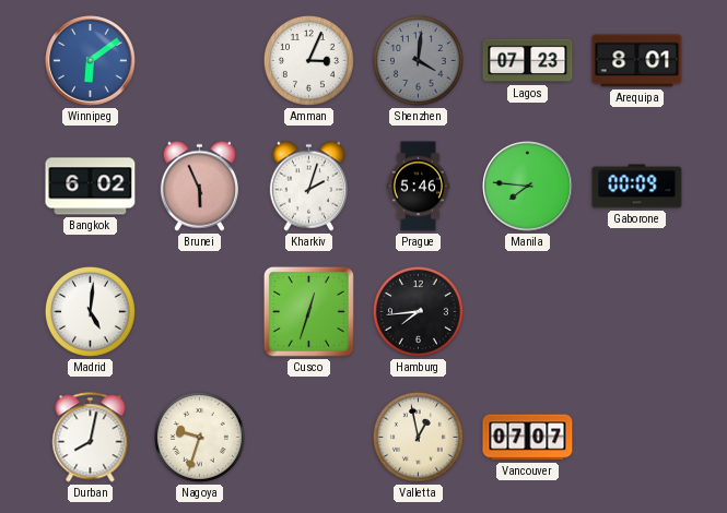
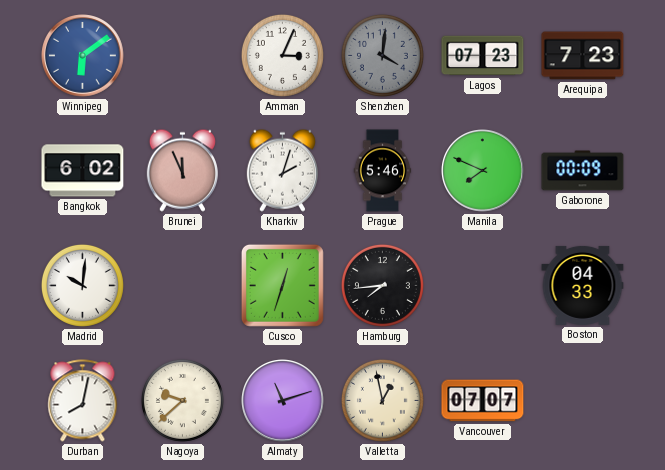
Arequipa: 8:01 -> 7:23 (583, 56)
Brunei: 5:56 -> 11:56 (182, 170)
Manila: 7:46 -> 7:49 (483, 171)
Madrid: 5:01 -> 10:01 (82, 285)
Boston: none -> 04:33 (583, 285)
Nagoya: 9:33 -> 9:38 (182, 400)
Almaty: none -> 11:12 (283, 401)
